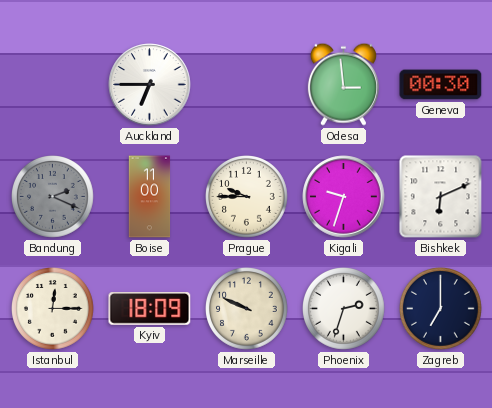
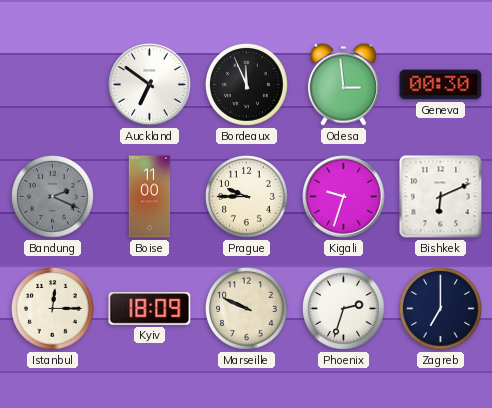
Auckland: 6:45 -> 6:51 (150, 85)
Bordeaux: none -> 11:56 (247, 85)
